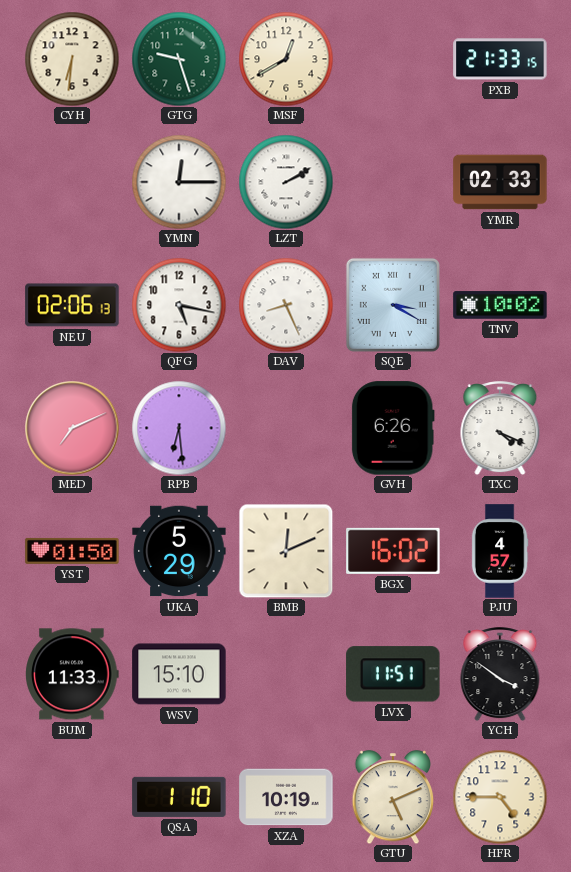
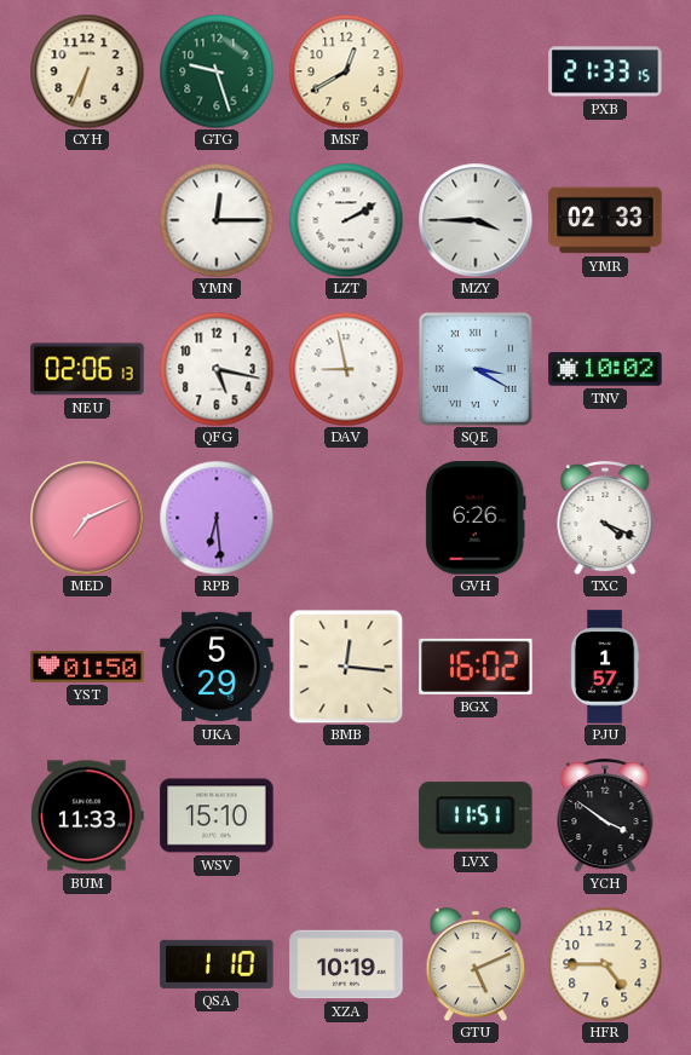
CYH: 6:31 -> 6:34 (87, 71)
MZY: none -> 3:45 (476, 220)
DAV: 8:26 -> 8:58 (346, 369)
BMB: 12:11 -> 12:16 (346, 667)
PJU: 4:57 -> 1:57 (605, 667)
